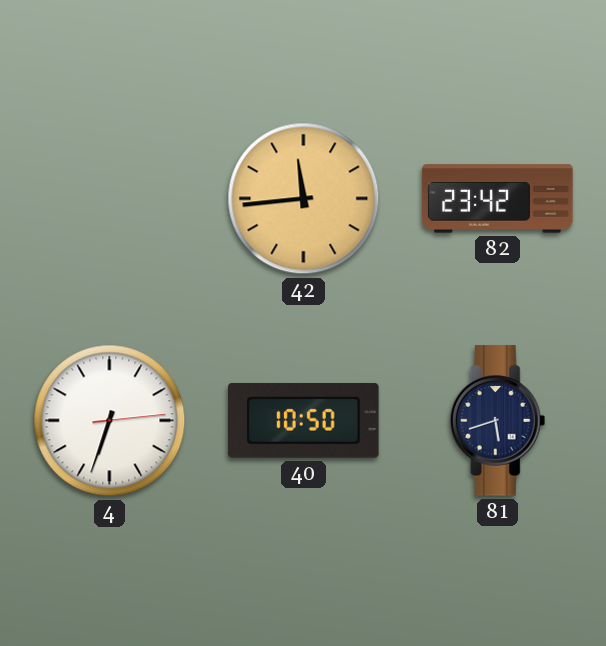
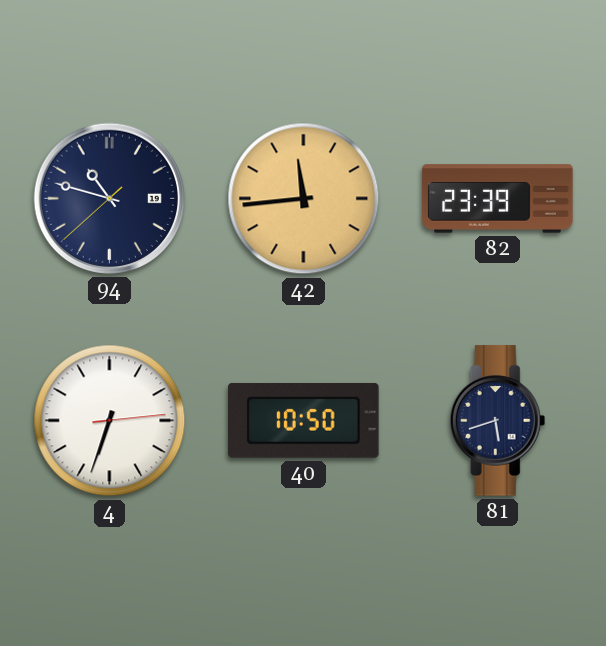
94: none -> 10:47 (109, 198)
82: 23:42 -> 23:39 (498, 199)
